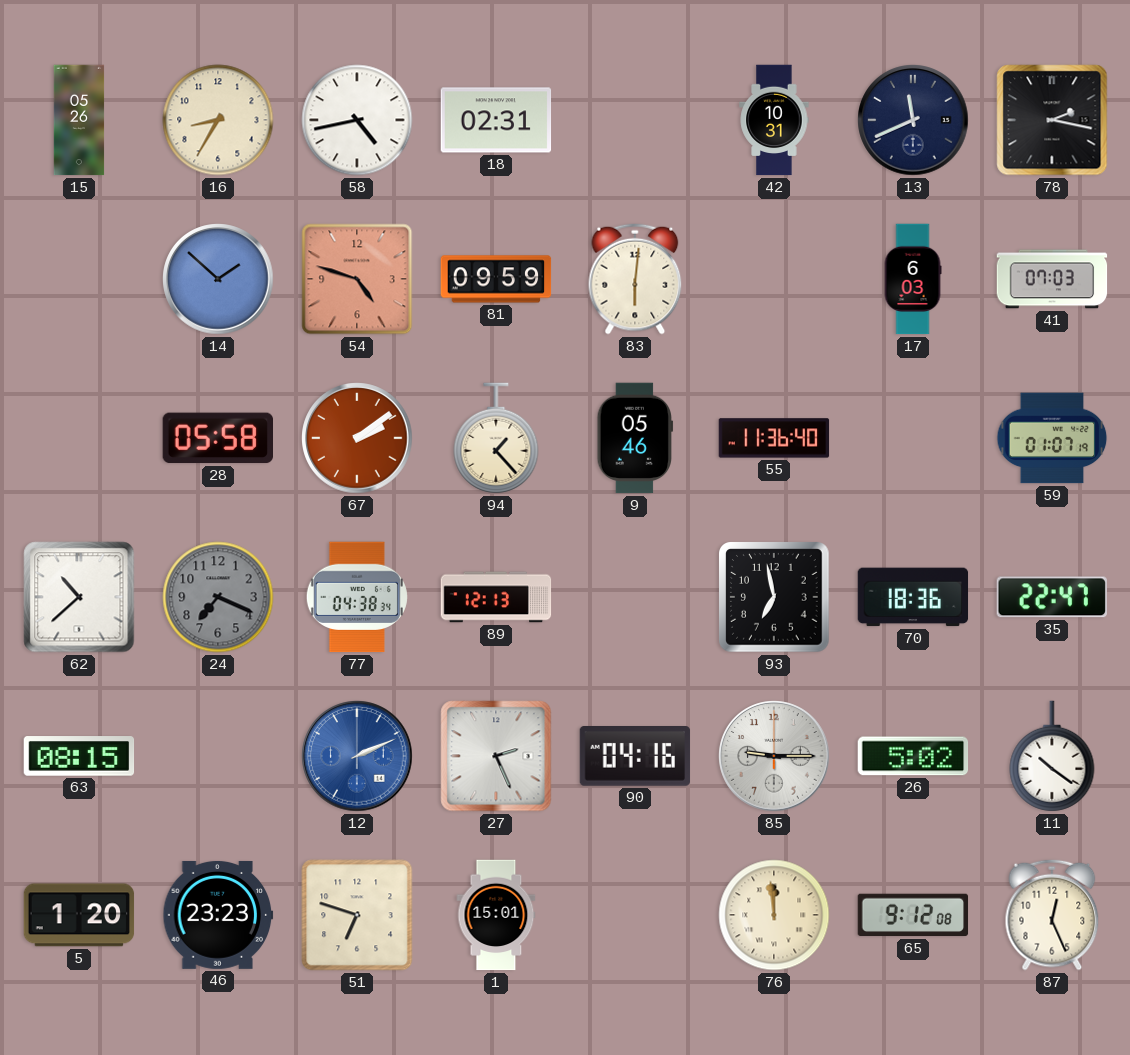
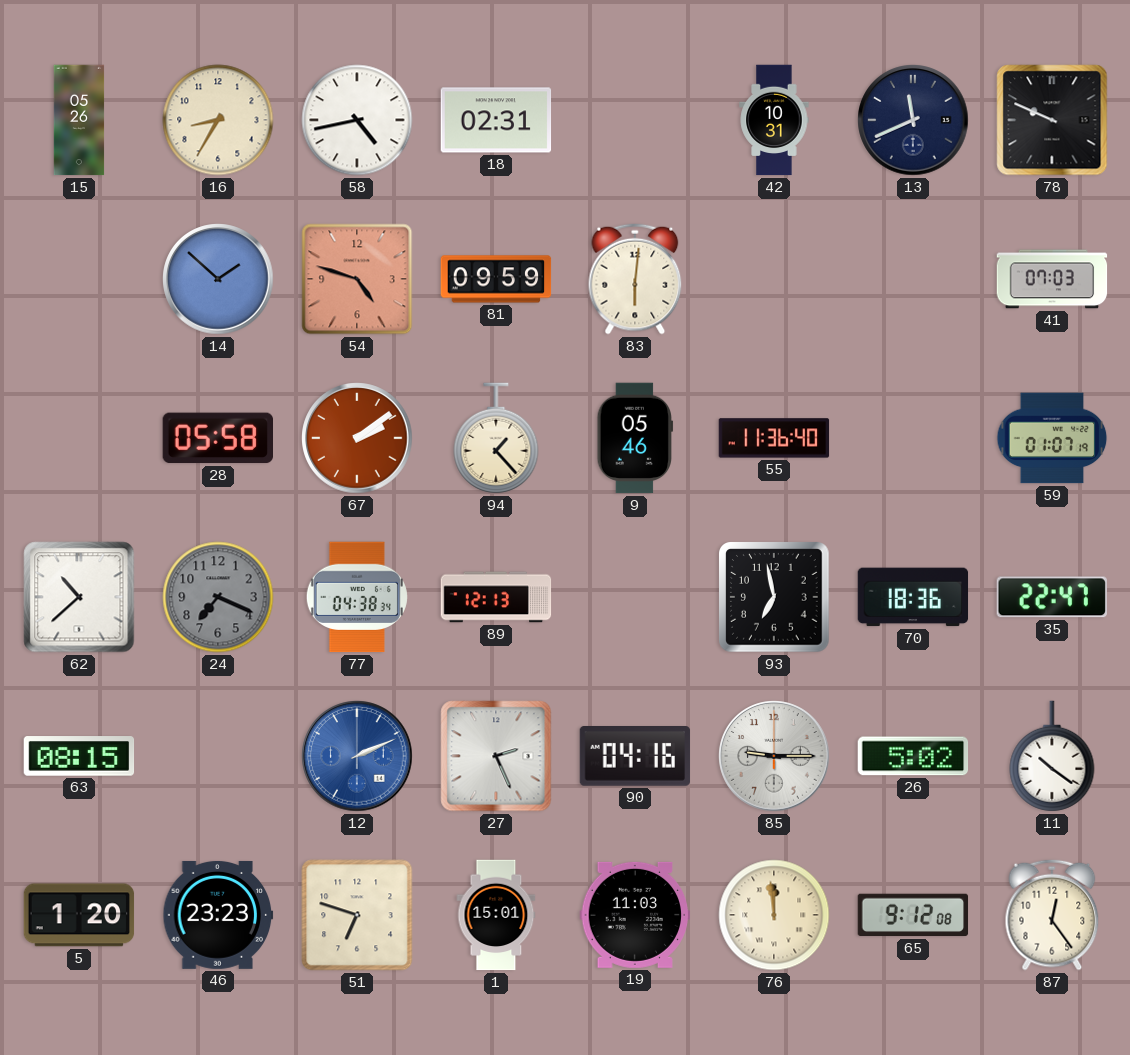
78: 2:17 -> 9:49 (1052, 120)
17: 6:03 -> none (913, 279)
19: none -> 11:03 (635, 915)
87: 12:26 -> 12:24 (1052, 915)
